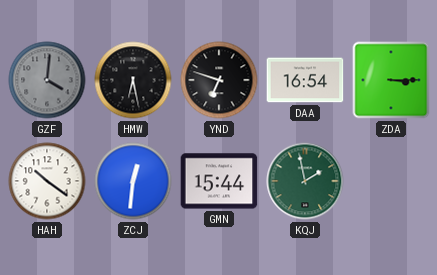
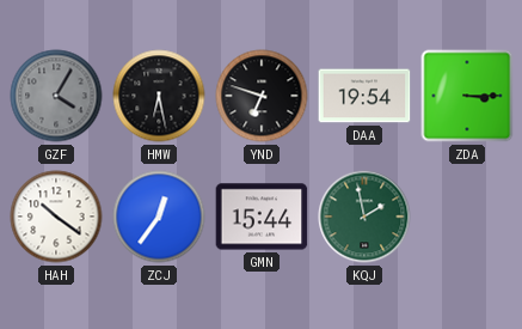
GZF: 4:01 -> 4:05 (56, 96)
DAA: 16:54 -> 19:54 (364, 96)
ZCJ: 12:31 -> 12:36 (159, 217)
